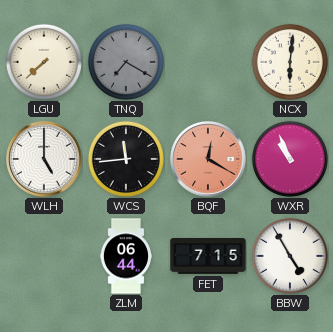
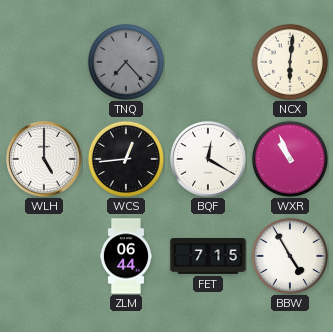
LGU: 7:38 -> none (44, 62)
TNQ: 7:20 -> 7:23 (126, 62)
WCS: 11:44 -> 12:44 (126, 159)
BQF dial: salmon -> white (208, 159)
